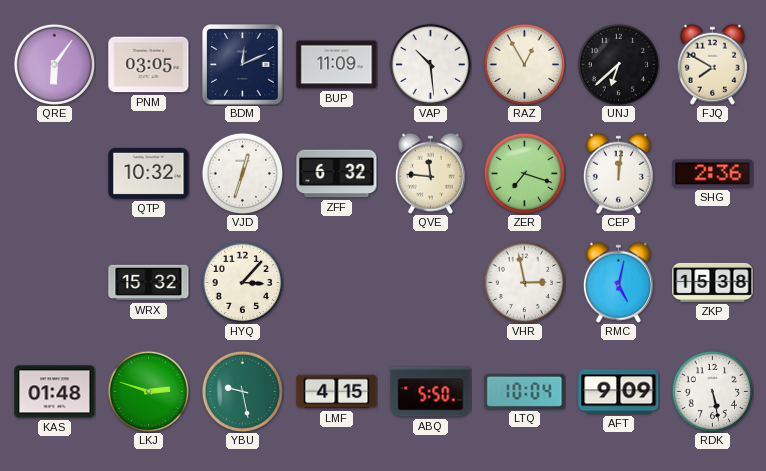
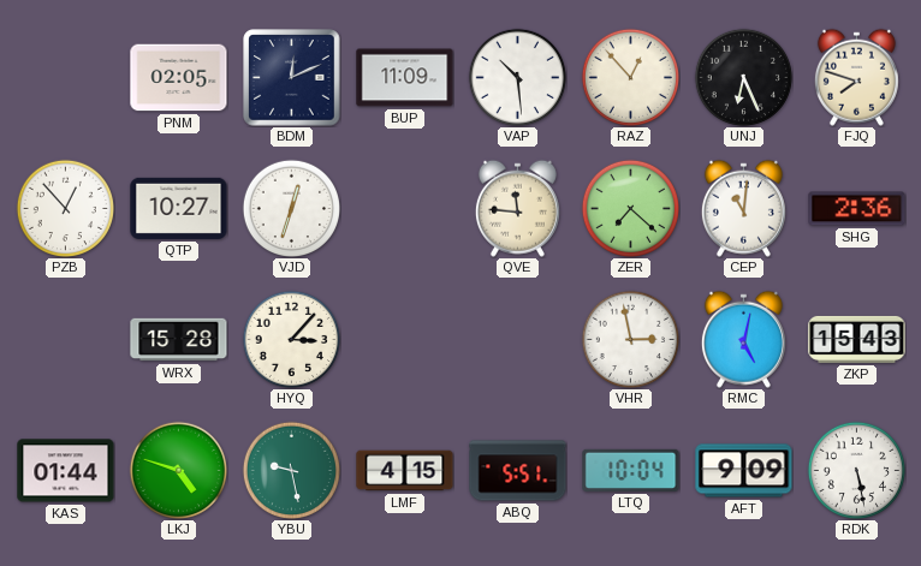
QRE: 6:06 -> none (54, 64)
PNM: 03:05 -> 02:05 (179, 78)
RAZ: 12:55 -> 12:53 (630, 77)
UNJ: 6:38 -> 6:26 (743, 77)
FJQ: 7:50 -> 7:48 (856, 77)
PZB: none -> 12:53 (65, 208)
QTP: 10:32 -> 10:27 (179, 208)
ZFF: 6:32 -> none (337, 174)
ZER: 7:18 -> 7:22 (630, 208)
CEP: 12:01 -> 11:01 (743, 208)
WRX: 15:32 -> 15:28 (179, 340)
ZKP: 15:38 -> 15:43 (857, 339)
KAS: 01:48 -> 01:44 (66, 471)
LKJ: 2:48 -> 4:48 (178, 470)
ABQ: 5:50 -> 5:51 (518, 471)
